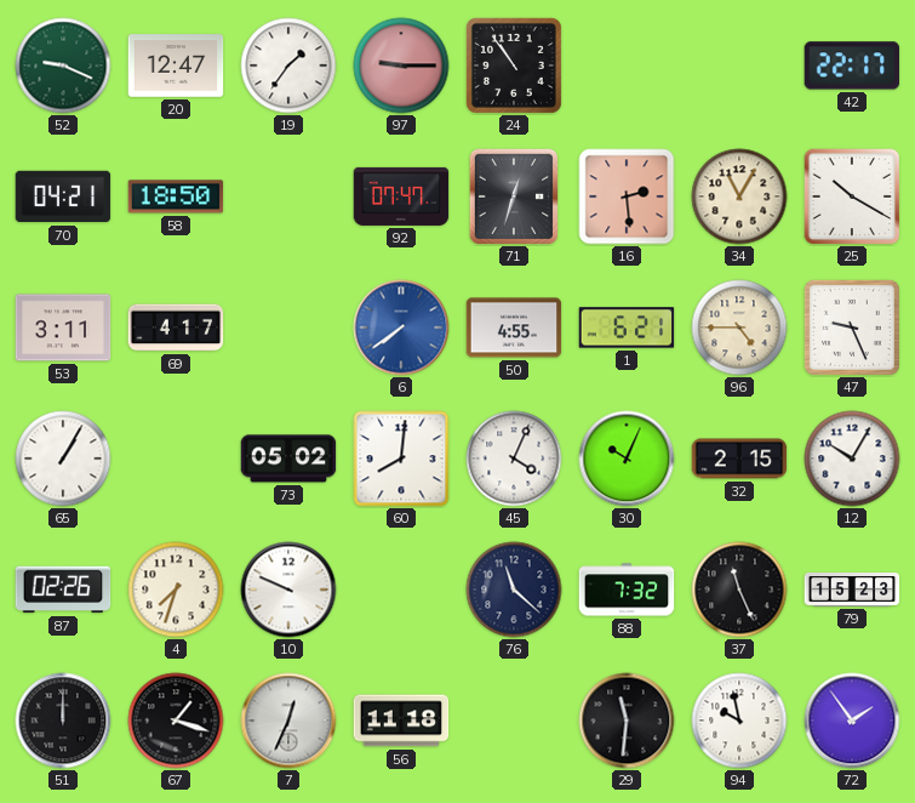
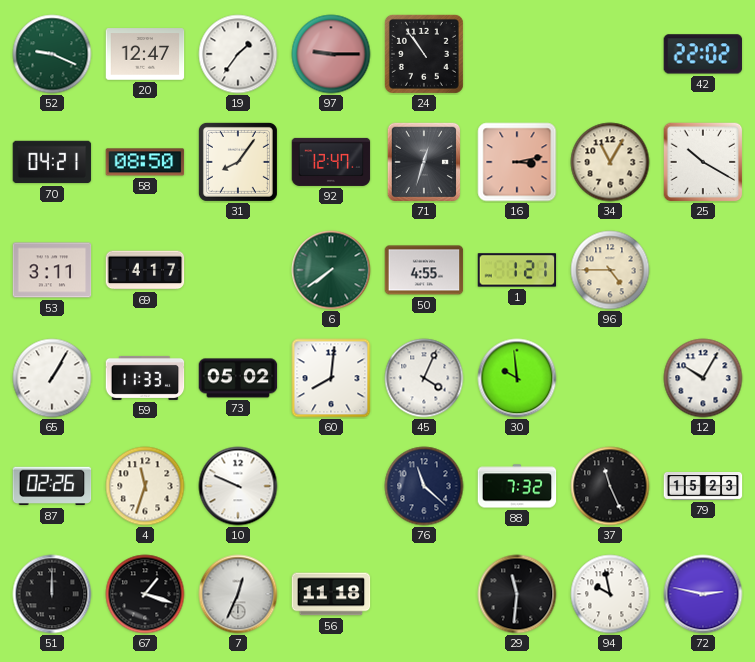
42: 22:17 -> 22:02 (703, 54)
58: 18:50 -> 08:50 (145, 162)
31: none -> 8:06 (238, 162)
92: 07:47 -> 12:47 (331, 162)
16: 2:29 -> 3:13 (517, 162)
6 dial: blue -> green (331, 270)
1: 6:21 -> 1:21 (517, 270)
47: 9:26 -> none (852, 328)
59: none -> 11:33 (145, 378)
30: 10:04 -> 9:59 (517, 378)
32: 2:15 -> none (739, 459)
4: 7:33 -> 11:33 (145, 486)
72: 1:54 -> 2:47 (703, 594)
